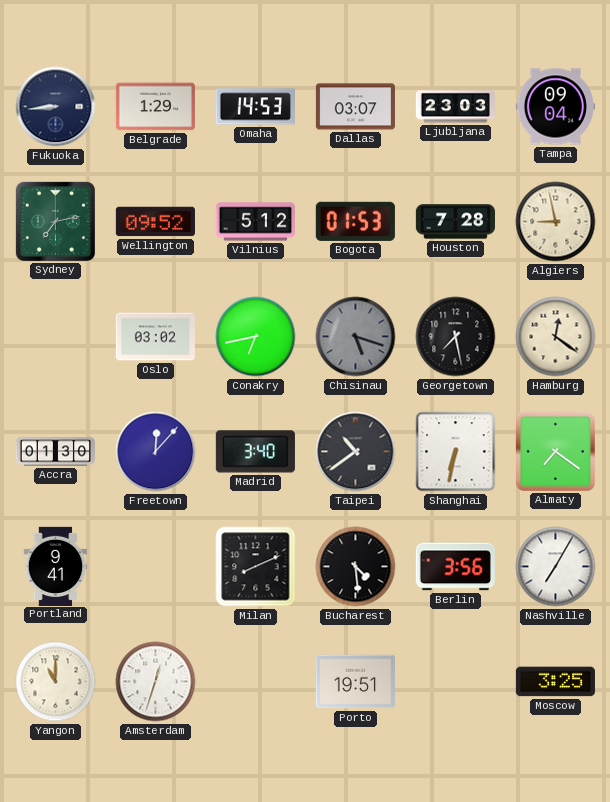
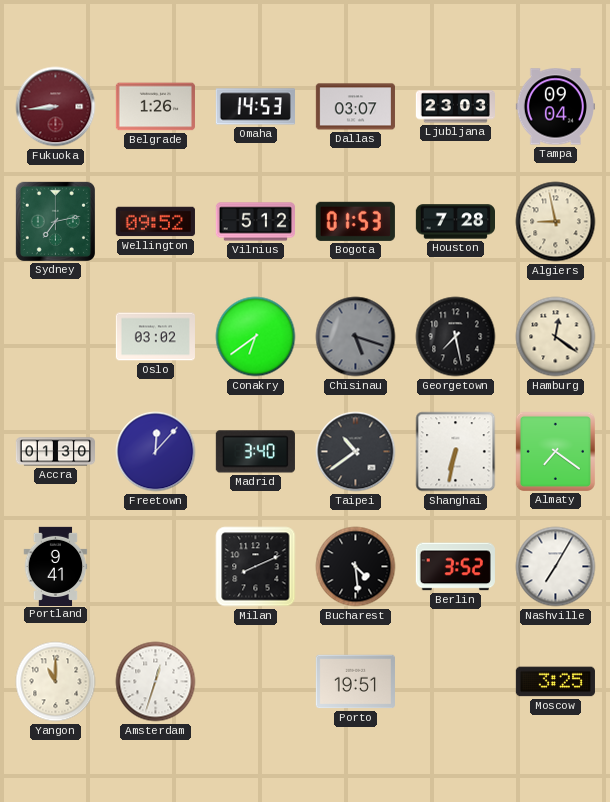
Fukuoka dial: navy -> burgundy (56, 107)
Belgrade: 1:29 -> 1:26 (155, 107)
Conakry: 6:43 -> 6:39 (256, 337)
Berlin: 3:56 -> 3:52 (455, 567)
